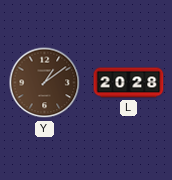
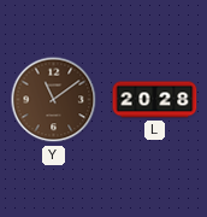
Y: 1:09 -> 11:09 (54, 100)
